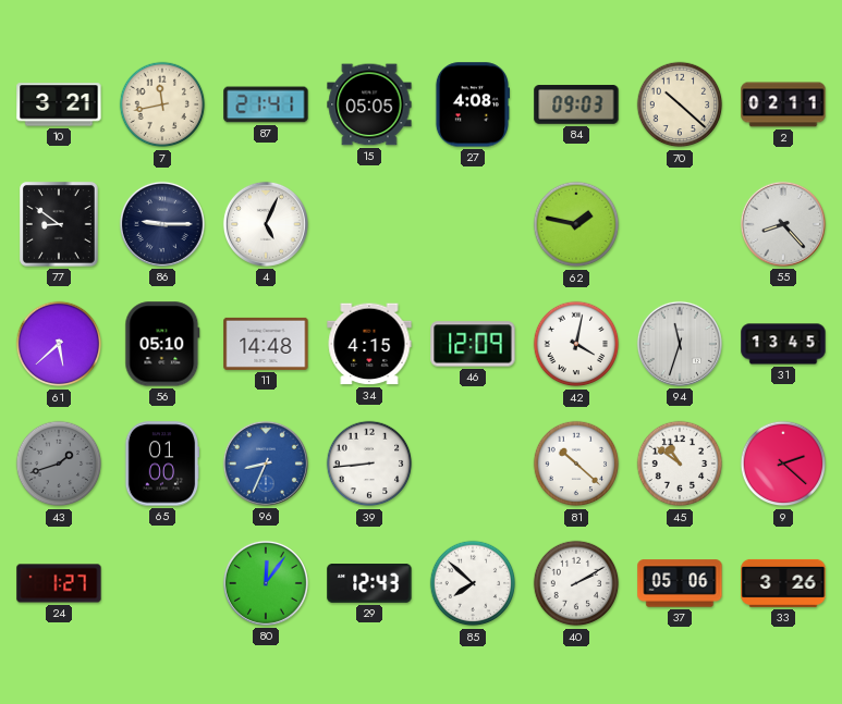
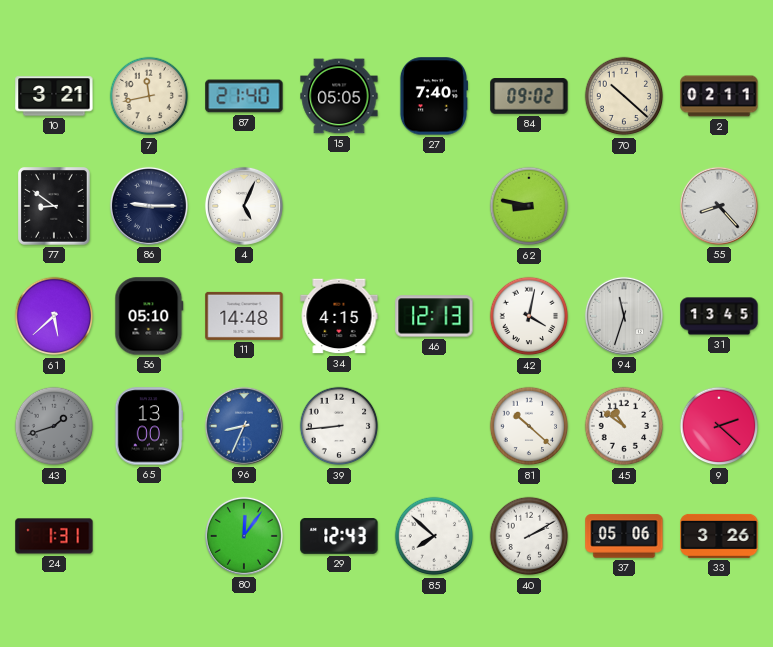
87: 21:41 -> 21:40 (244, 96)
27: 4:08 -> 7:40 (433, 96)
84: 09:03 -> 09:02 (529, 96)
62: 1:47 -> 8:47 (529, 206)
46: 12:09 -> 12:13 (434, 316)
65: 01:00 -> 13:00 (149, 426)
24: 1:27 -> 1:31 (54, 536)
